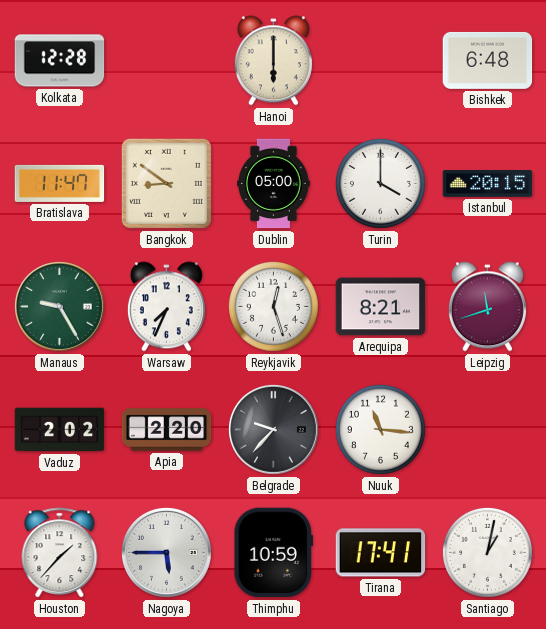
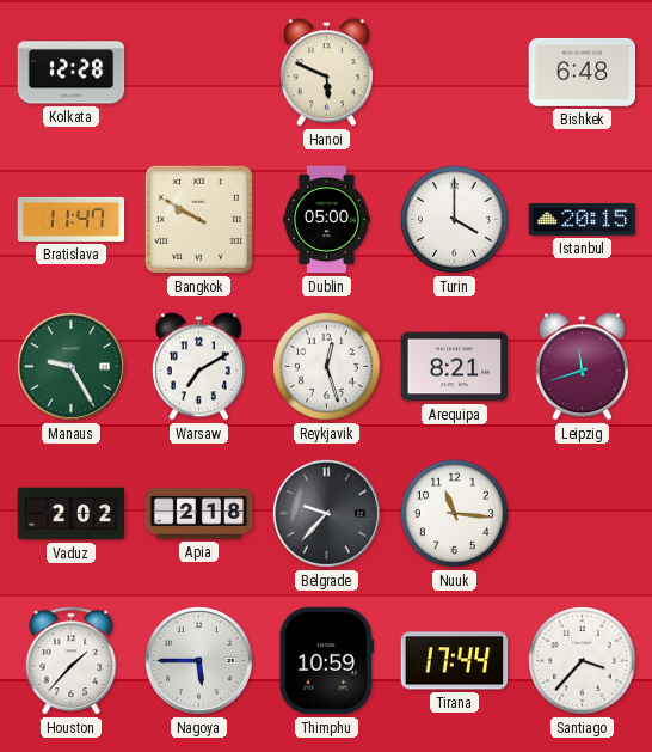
Hanoi: 6:00 -> 5:49 (326, 73)
Bangkok: 8:51 -> 9:50 (198, 219)
Warsaw: 7:34 -> 7:10 (198, 367)
Apia: 2:20 -> 2:18 (199, 514)
Tirana: 17:41 -> 17:44 (455, 661)
Santiago: 1:02 -> 3:37 (582, 660)
